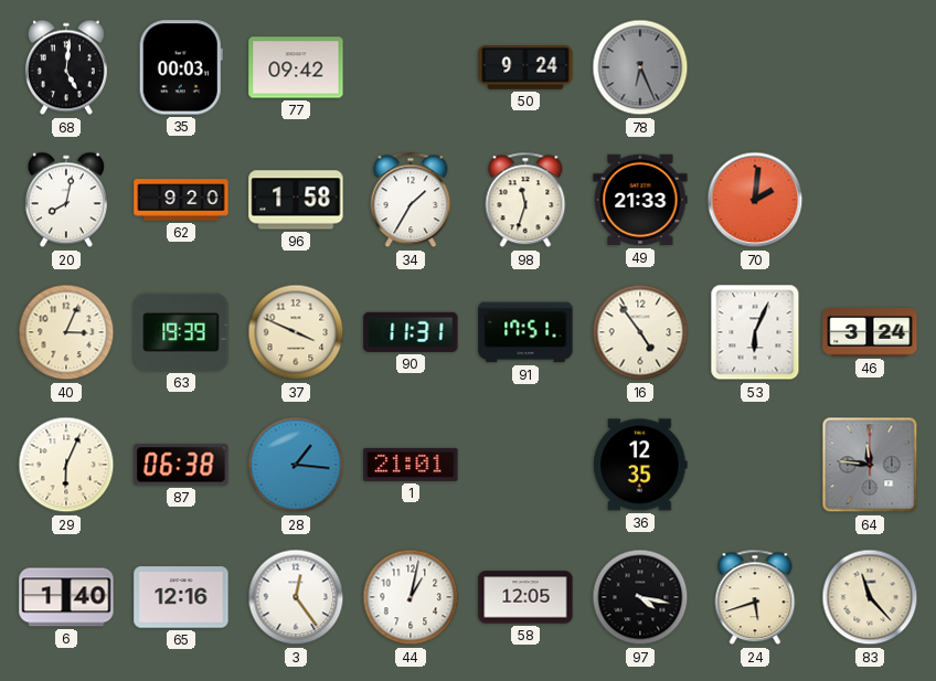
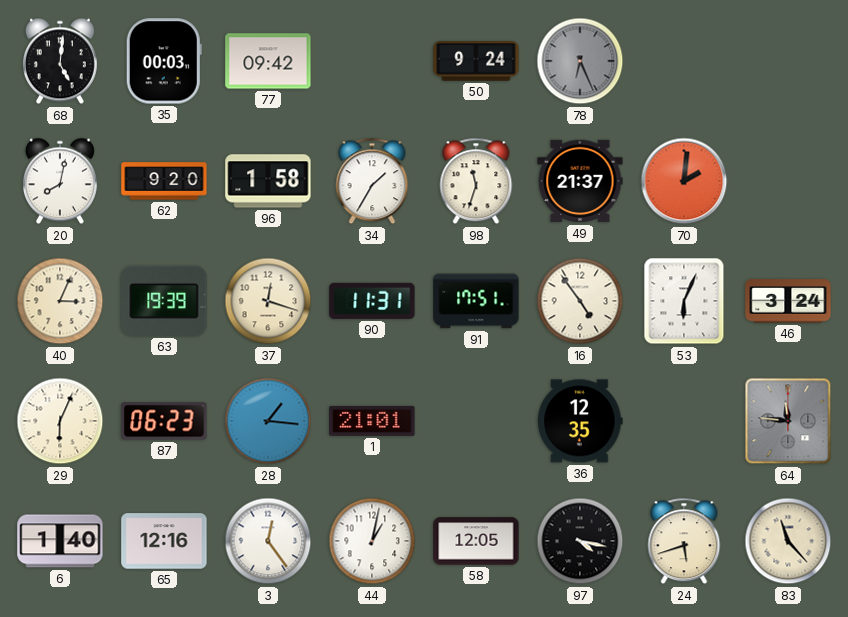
49: 21:33 -> 21:37 (580, 181)
37: 3:49 -> 12:18 (268, 301)
87: 06:38 -> 06:23 (164, 421)
